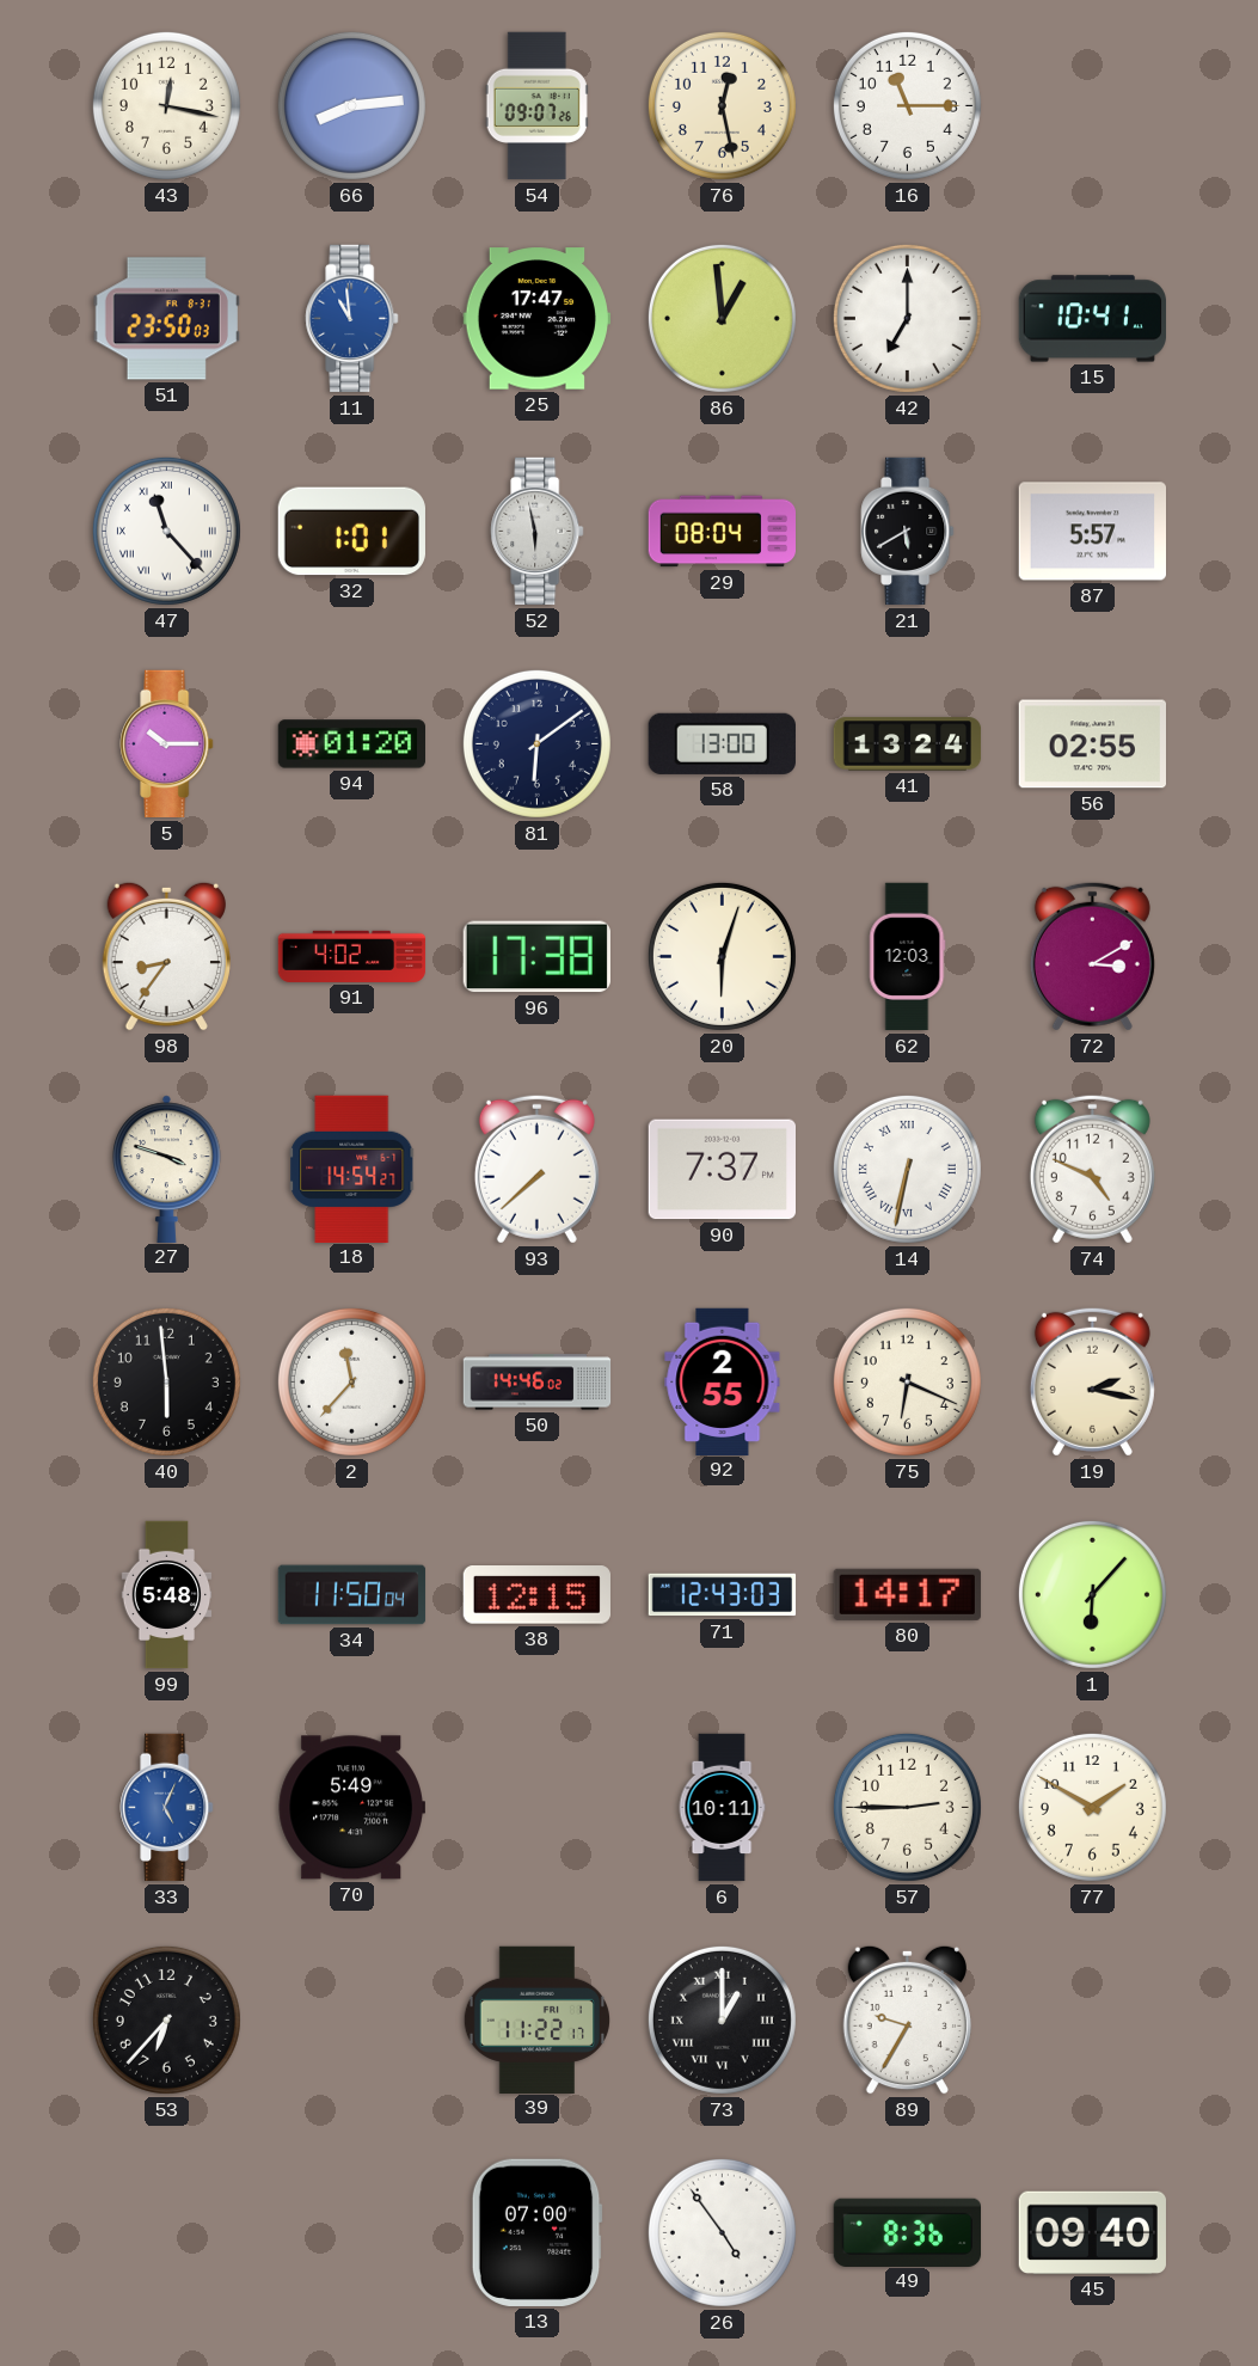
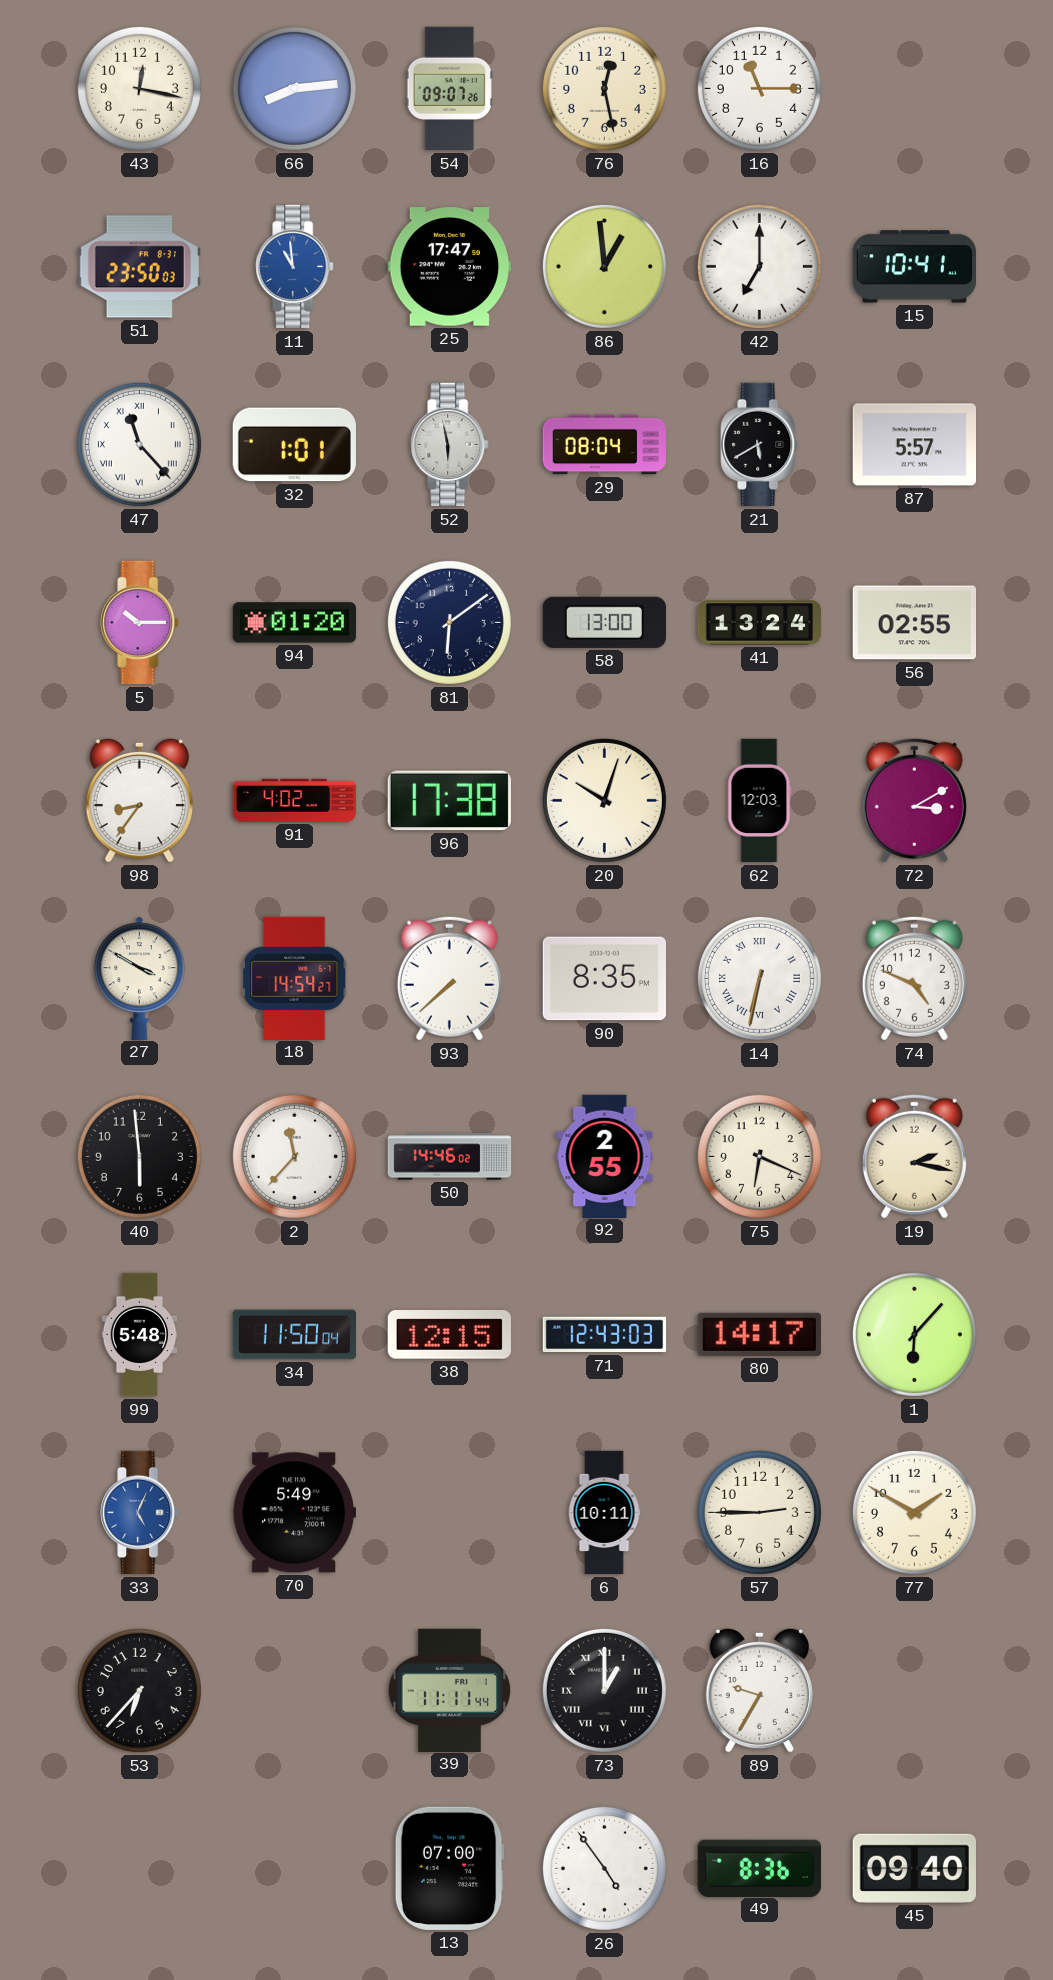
20: 6:03 -> 10:03 (604, 800)
27: 3:48 -> 3:50 (139, 978)
90: 7:37 -> 8:35 (604, 979)
39: 11:22 -> 11:11 (449, 1690)
